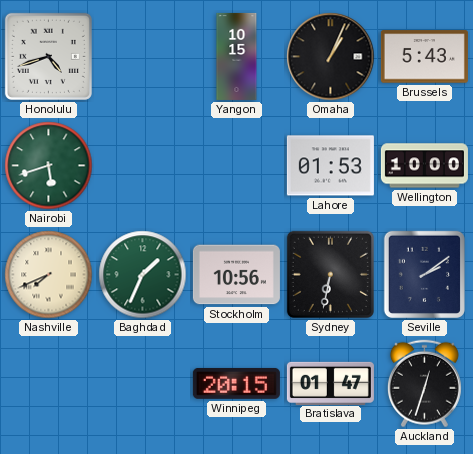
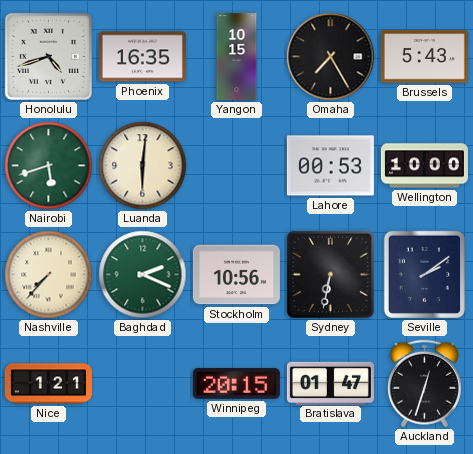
Phoenix: none -> 16:35 (142, 57)
Omaha: 1:04 -> 7:25 (331, 57)
Luanda: none -> 6:01 (143, 166)
Lahore: 01:53 -> 00:53 (330, 166)
Nashville: 7:41 -> 7:37 (49, 275)
Baghdad: 1:34 -> 2:19 (143, 275)
Nice: none -> 1:21 (48, 384)
